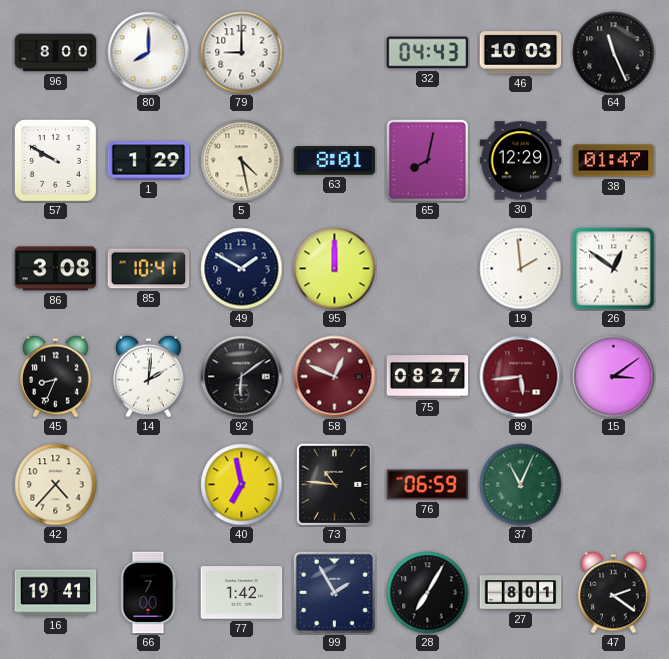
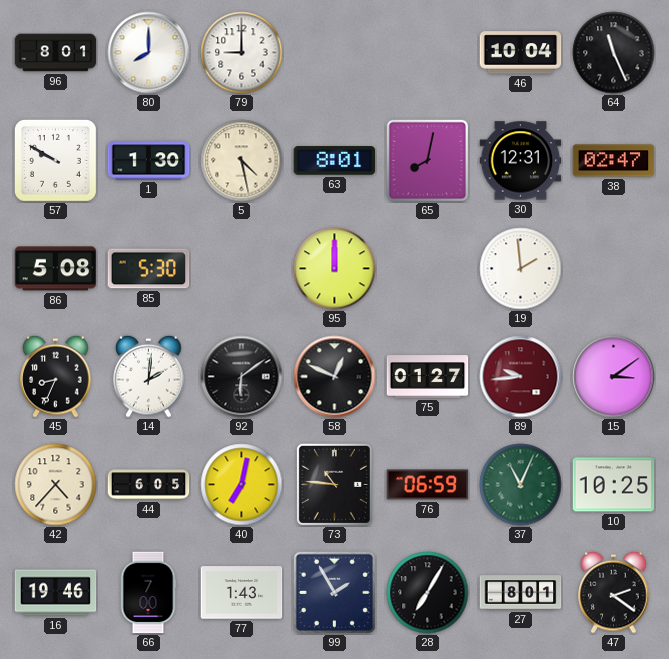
96: 8:00 -> 8:01 (56, 53)
32: 04:43 -> none (428, 53)
46: 10:03 -> 10:04 (521, 53)
1: 1:29 -> 1:30 (149, 161)
30: 12:29 -> 12:31 (521, 161)
38: 01:47 -> 02:47 (614, 161)
86: 3:08 -> 5:08 (56, 269)
85: 10:41 -> 5:30 (149, 269)
49: 1:50 -> none (242, 269)
26: 12:51 -> none (614, 269)
58 dial: burgundy -> black (335, 377)
75: 08:27 -> 01:27 (428, 377)
89: 5:44 -> 9:44 (521, 377)
44: none -> 6:05 (149, 485)
40: 6:58 -> 7:02 (242, 485)
10: none -> 10:25 (614, 485)
16: 19:41 -> 19:46 (56, 593)
77: 1:42 -> 1:43 (242, 593)
